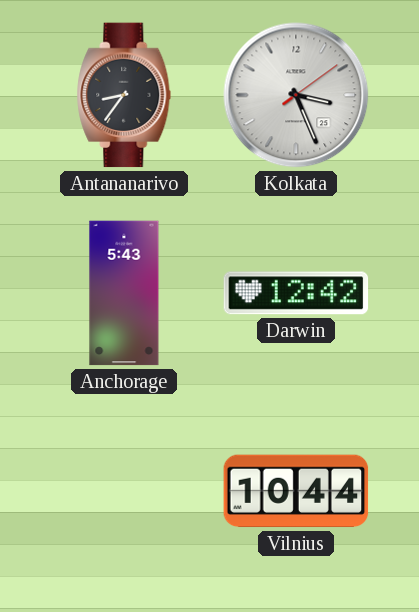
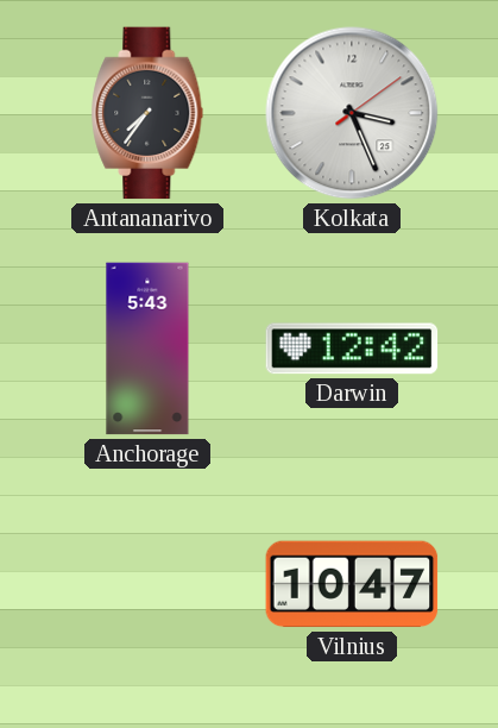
Antananarivo: 8:36 -> 7:36 (147, 113)
Vilnius: 10:44 -> 10:47 (352, 584)
